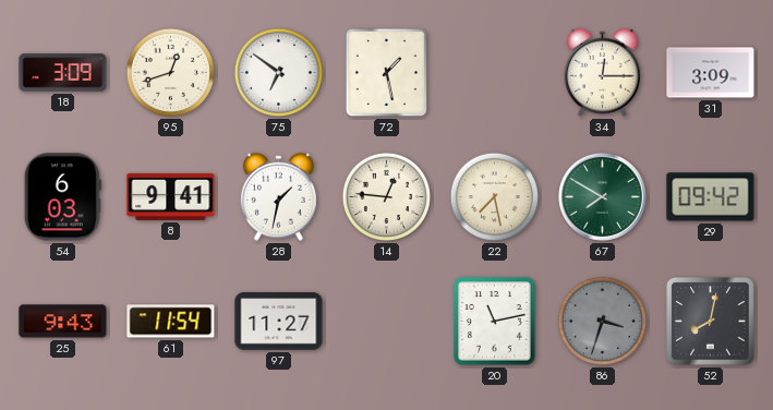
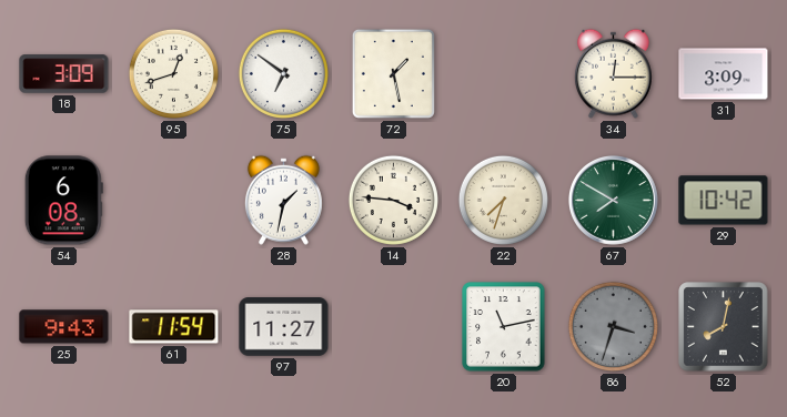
54: 6:03 -> 6:08 (63, 201)
8: 9:41 -> none (171, 196)
14: 12:46 -> 3:46 (393, 200)
22: 7:28 -> 7:33 (503, 200)
29: 09:42 -> 10:42 (724, 201)
